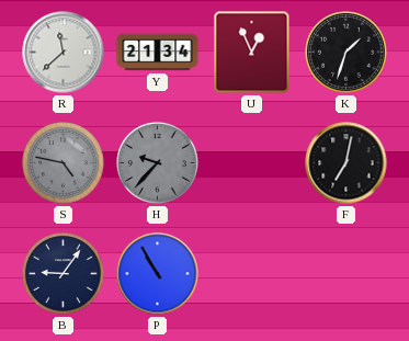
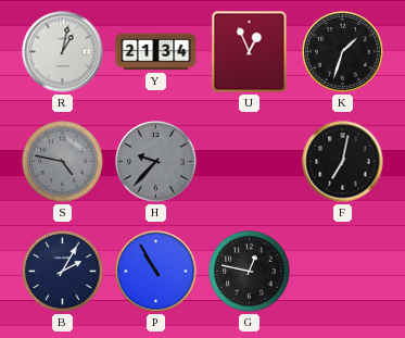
R: 11:38 -> 1:02 (63, 52)
B: 9:06 -> 2:05 (63, 272)
G: none -> 12:47 (250, 272)
